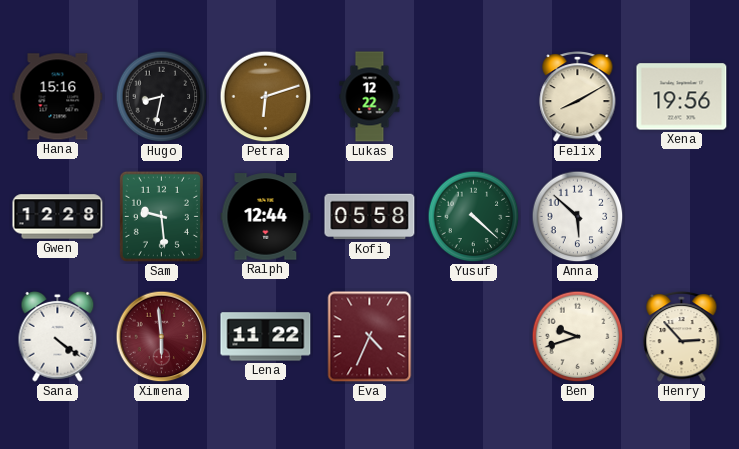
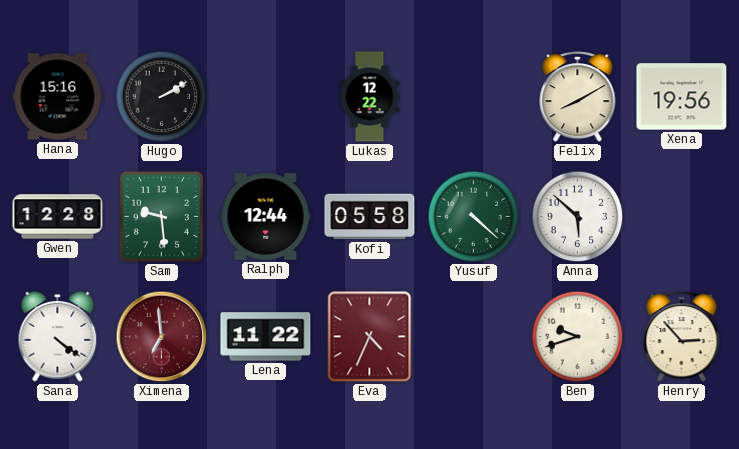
Hugo: 8:32 -> 2:10 (162, 97)
Petra: 6:12 -> none (266, 97)
Ximena: 5:59 -> 6:59 (162, 337)
